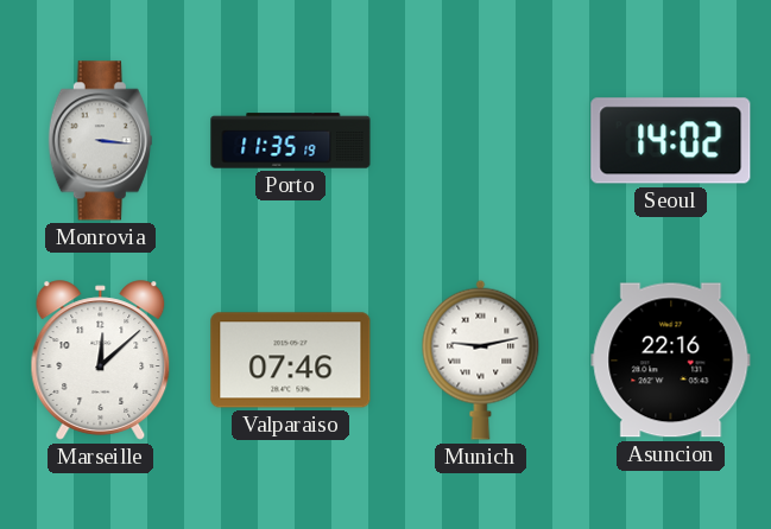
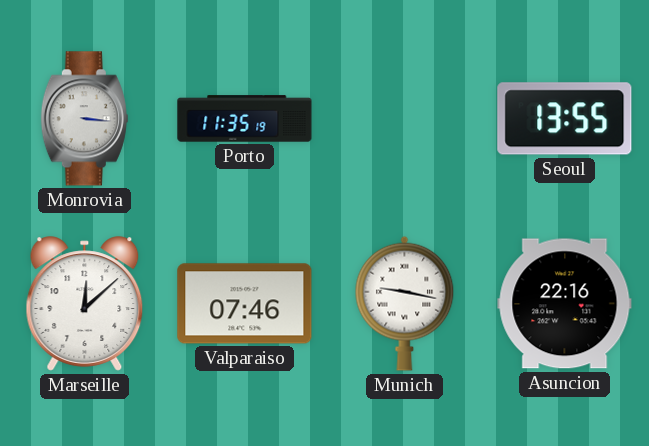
Seoul: 14:02 -> 13:55 (565, 119)
Munich: 9:13 -> 9:17 (405, 303)
